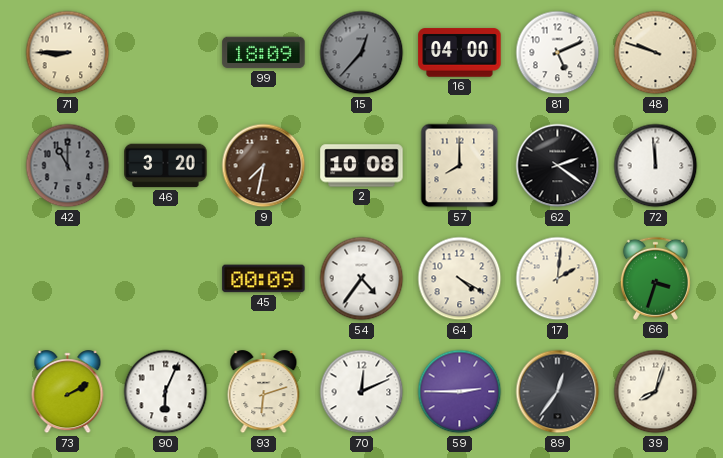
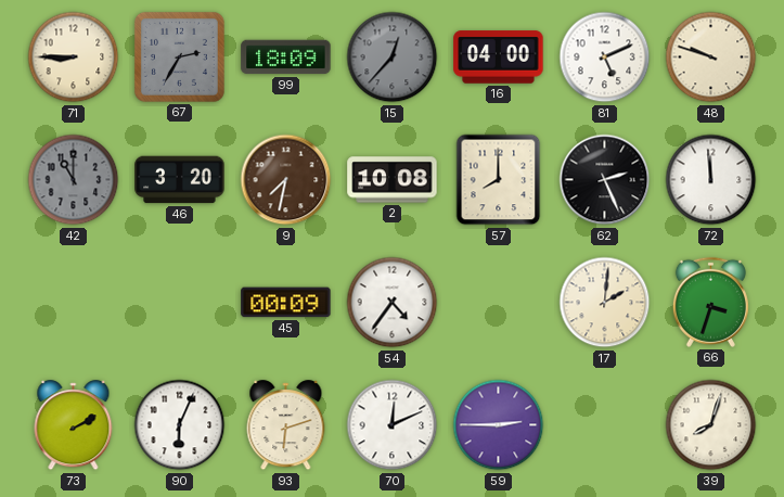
67: none -> 2:35 (179, 56)
62: 2:21 -> 2:26 (605, 180)
64: 4:20 -> none (460, 279)
89: 12:36 -> none (558, 392)
